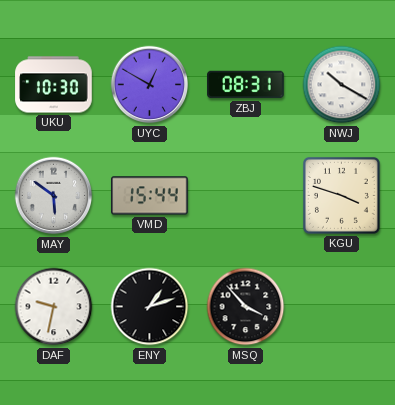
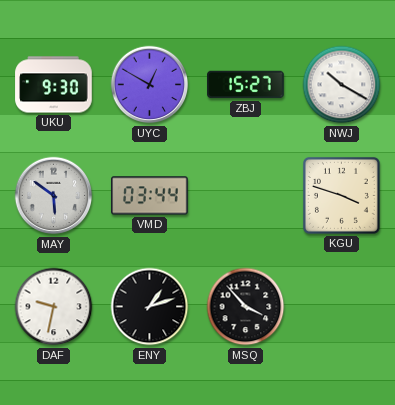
UKU: 10:30 -> 9:30 (54, 85)
ZBJ: 08:31 -> 15:27 (246, 85)
VMD: 15:44 -> 03:44 (150, 196)
